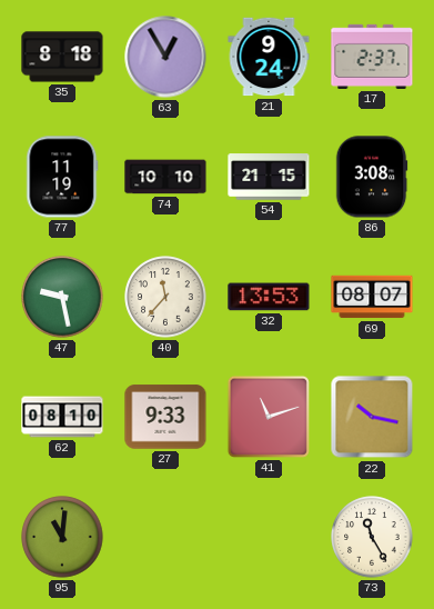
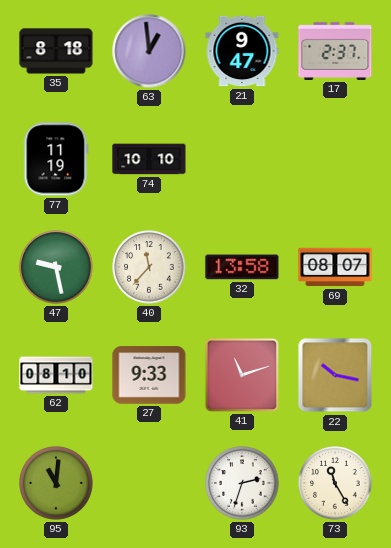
63: 12:55 -> 12:59 (149, 51)
21: 9:24 -> 9:47 (242, 51)
54: 21:15 -> none (269, 177)
86: 3:08 -> none (372, 177)
32: 13:53 -> 13:58 (242, 267)
93: none -> 2:33 (242, 483)
